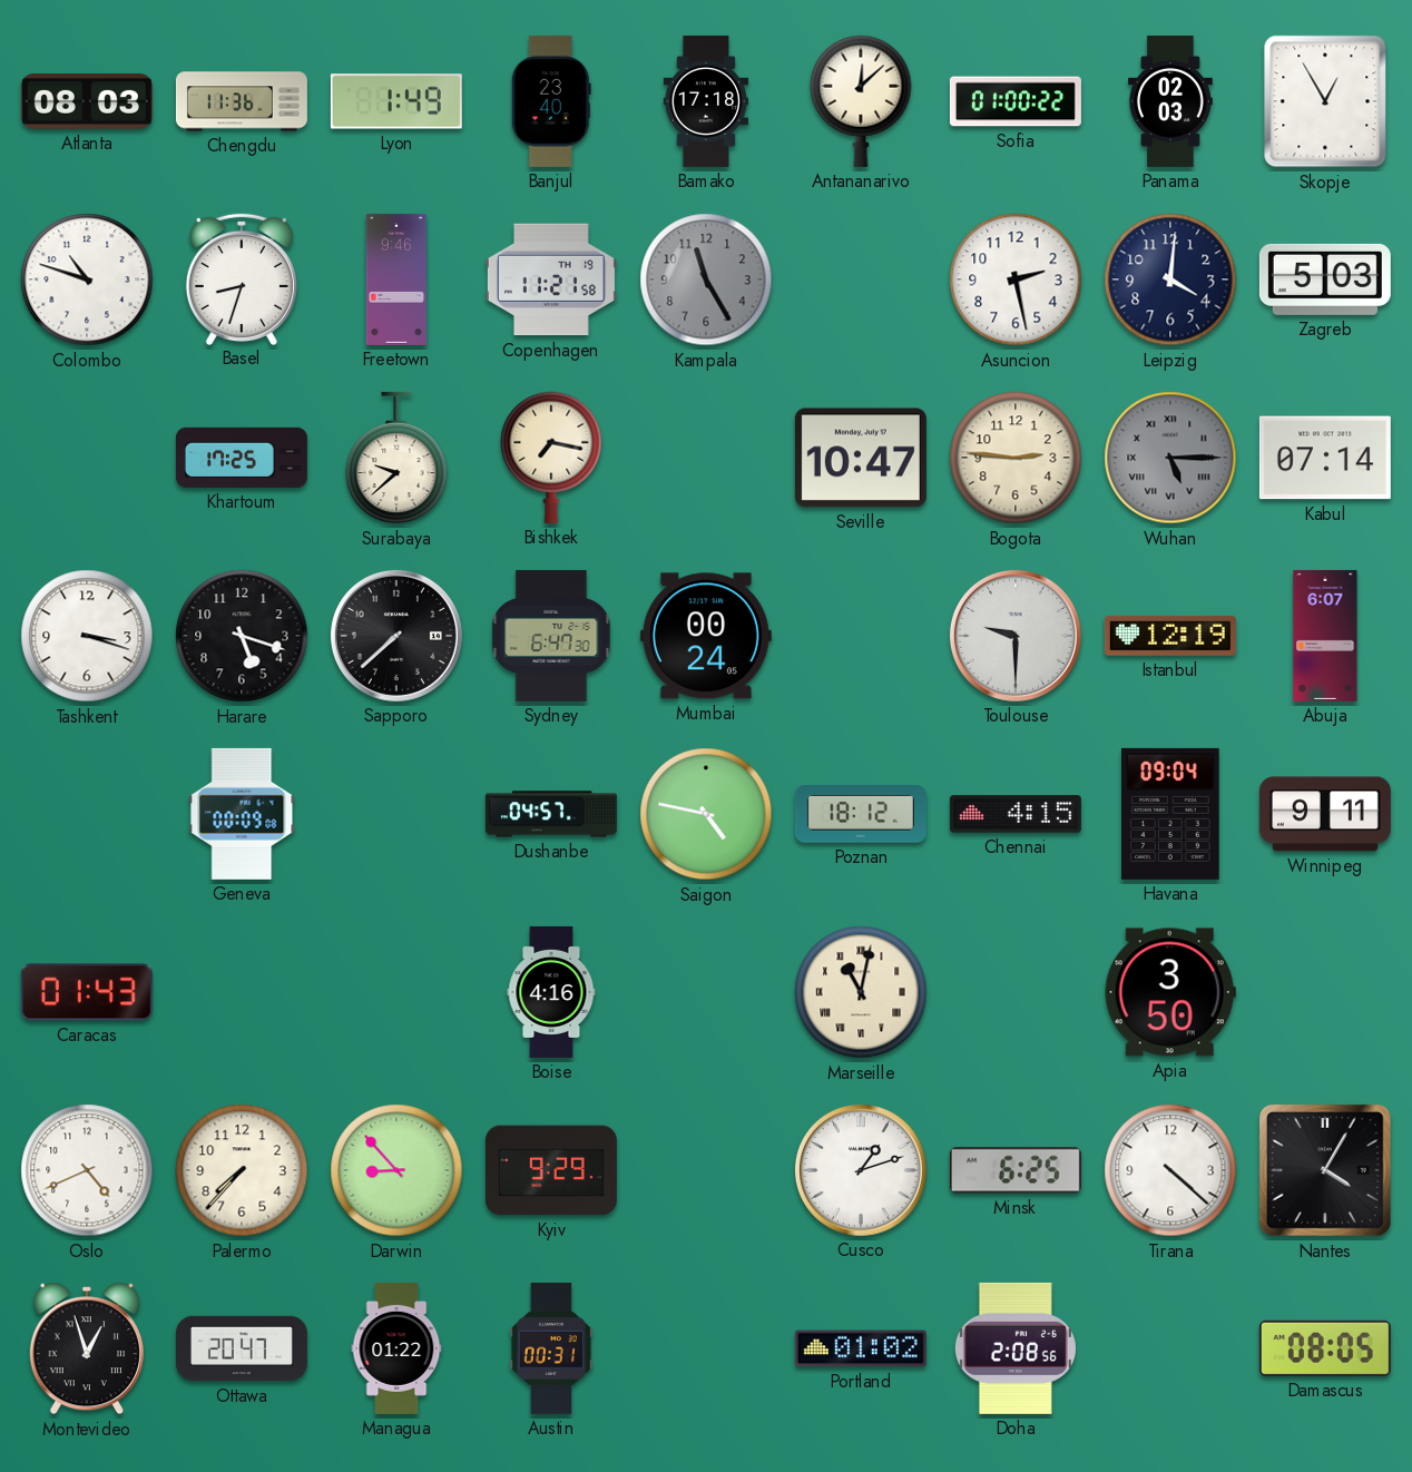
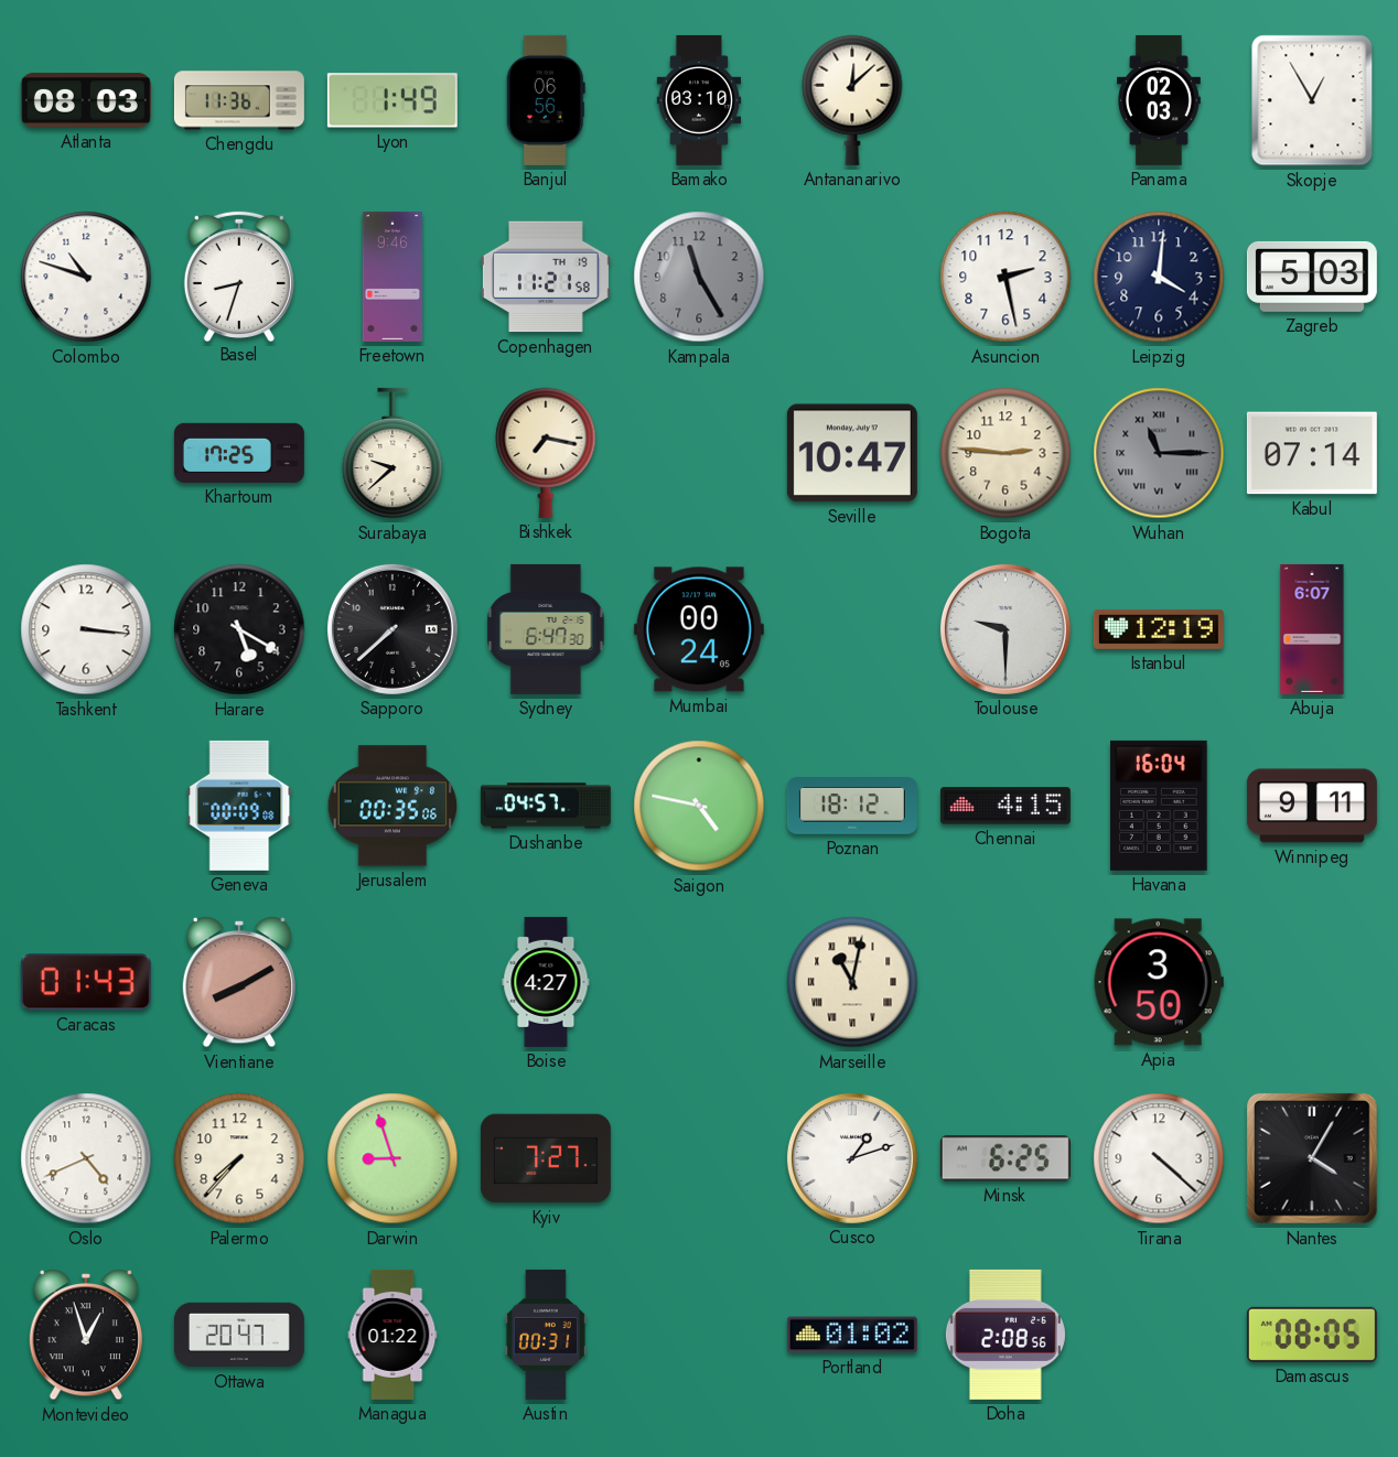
Banjul: 23:40 -> 06:56 (546, 100)
Bamako: 17:18 -> 03:10 (699, 100)
Sofia: 01:00 -> none (1016, 101)
Wuhan: 5:15 -> 11:15 (1159, 453)
Tashkent: 3:18 -> 3:16 (86, 629)
Harare: 5:18 -> 5:20 (239, 629)
Jerusalem: none -> 00:35 (392, 806)
Havana: 09:04 -> 16:04 (1159, 806)
Vientiane: none -> 8:10 (238, 982)
Boise: 4:16 -> 4:27 (546, 982)
Darwin: 8:53 -> 8:57 (392, 1158)
Kyiv: 9:29 -> 7:27 (546, 1158)
